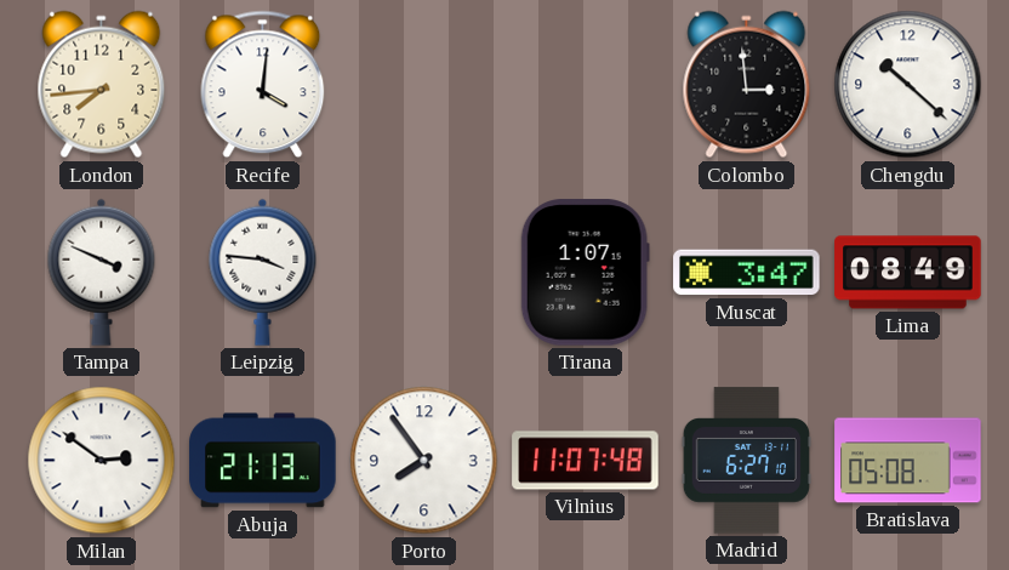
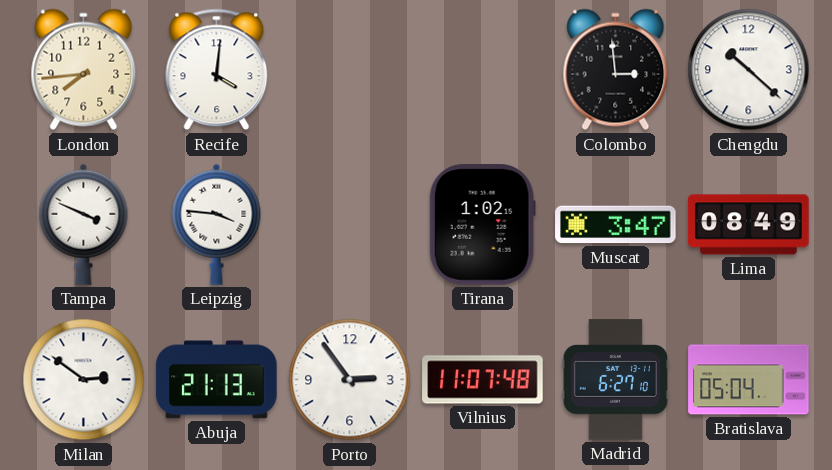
Tirana: 1:07 -> 1:02 (482, 225)
Porto: 7:54 -> 2:54 (350, 380)
Bratislava: 05:08 -> 05:04 (749, 380)
